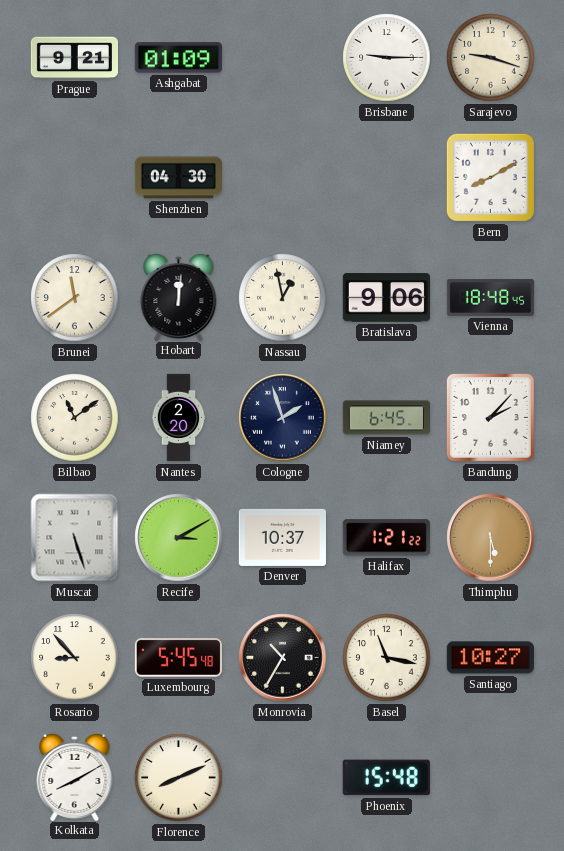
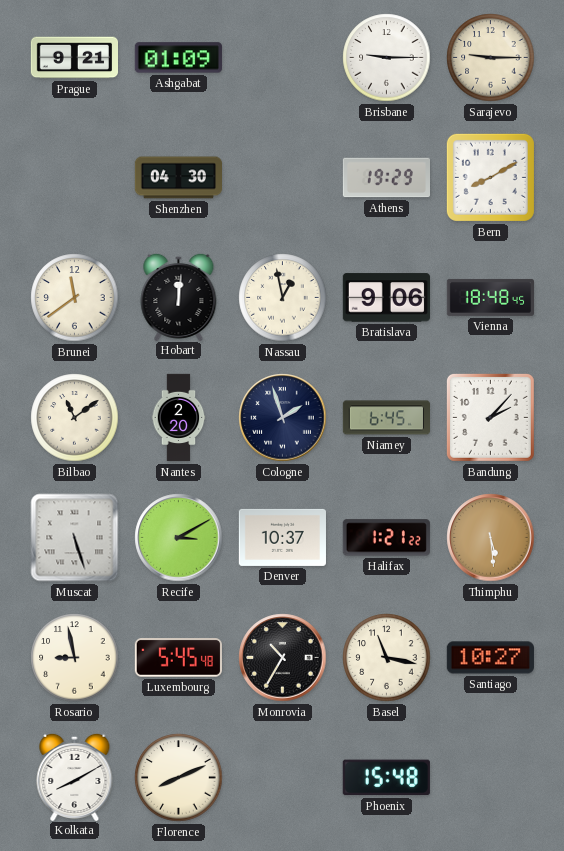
Sarajevo: 9:18 -> 9:15 (491, 58)
Athens: none -> 19:29 (386, 178)
Thimphu: 5:30 -> 5:29 (491, 538)
Rosario: 8:53 -> 8:58 (75, 658)
